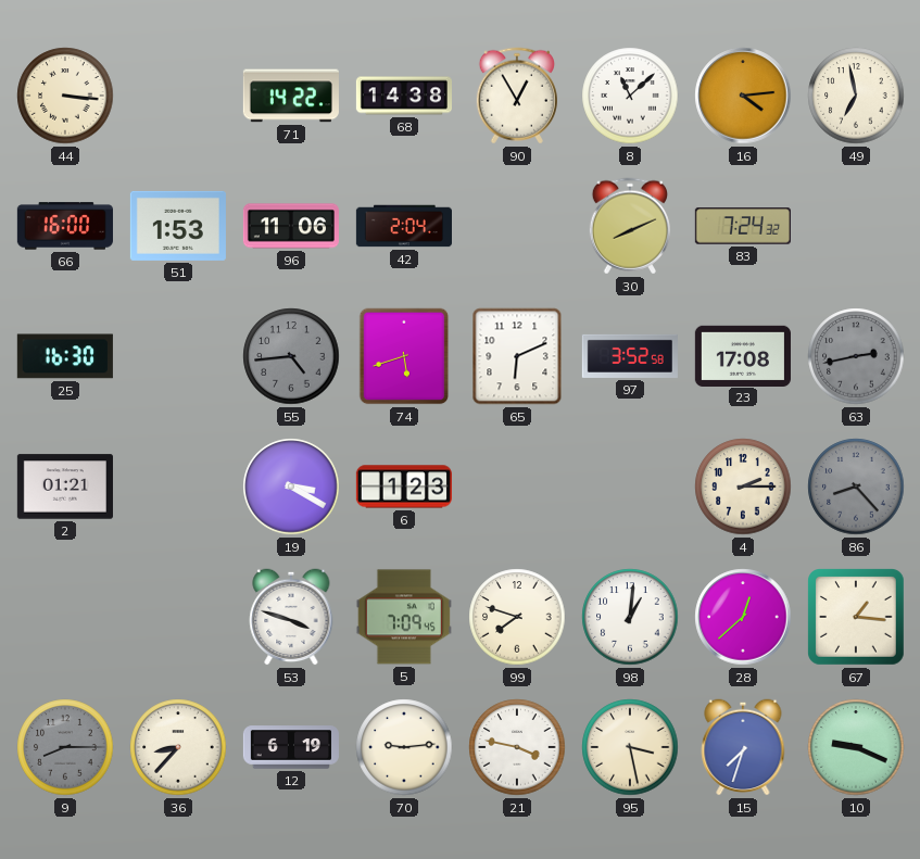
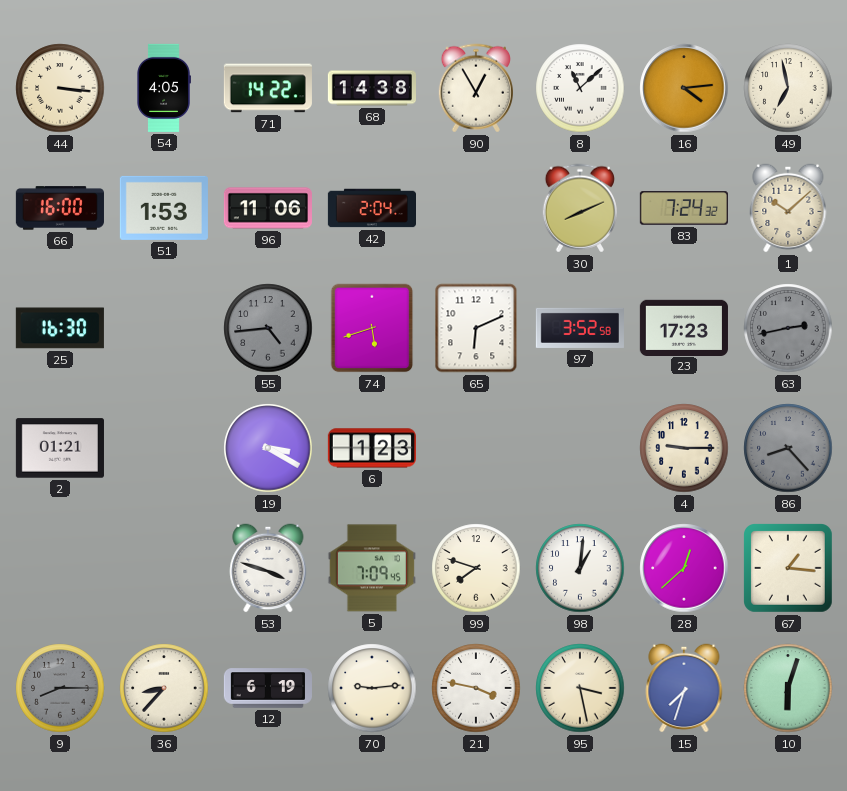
54: none -> 4:05 (164, 88)
1: none -> 10:08 (788, 208)
23: 17:08 -> 17:23 (684, 327)
4: 2:15 -> 9:15 (684, 448)
10: 9:19 -> 6:03 (788, 688)
